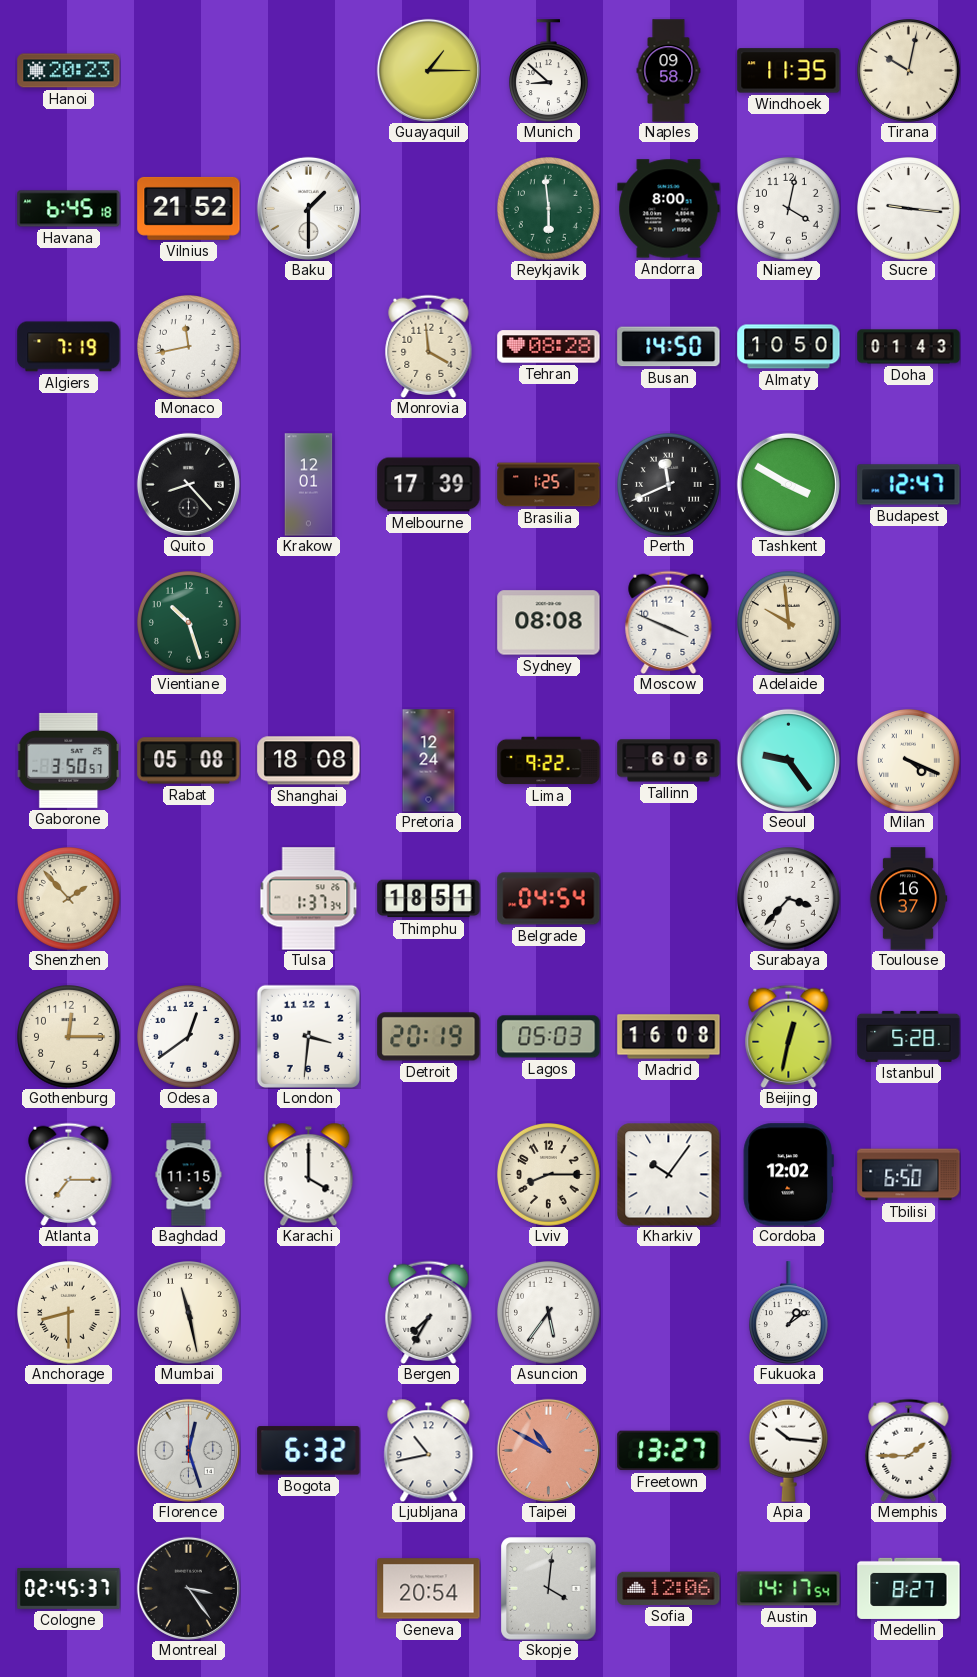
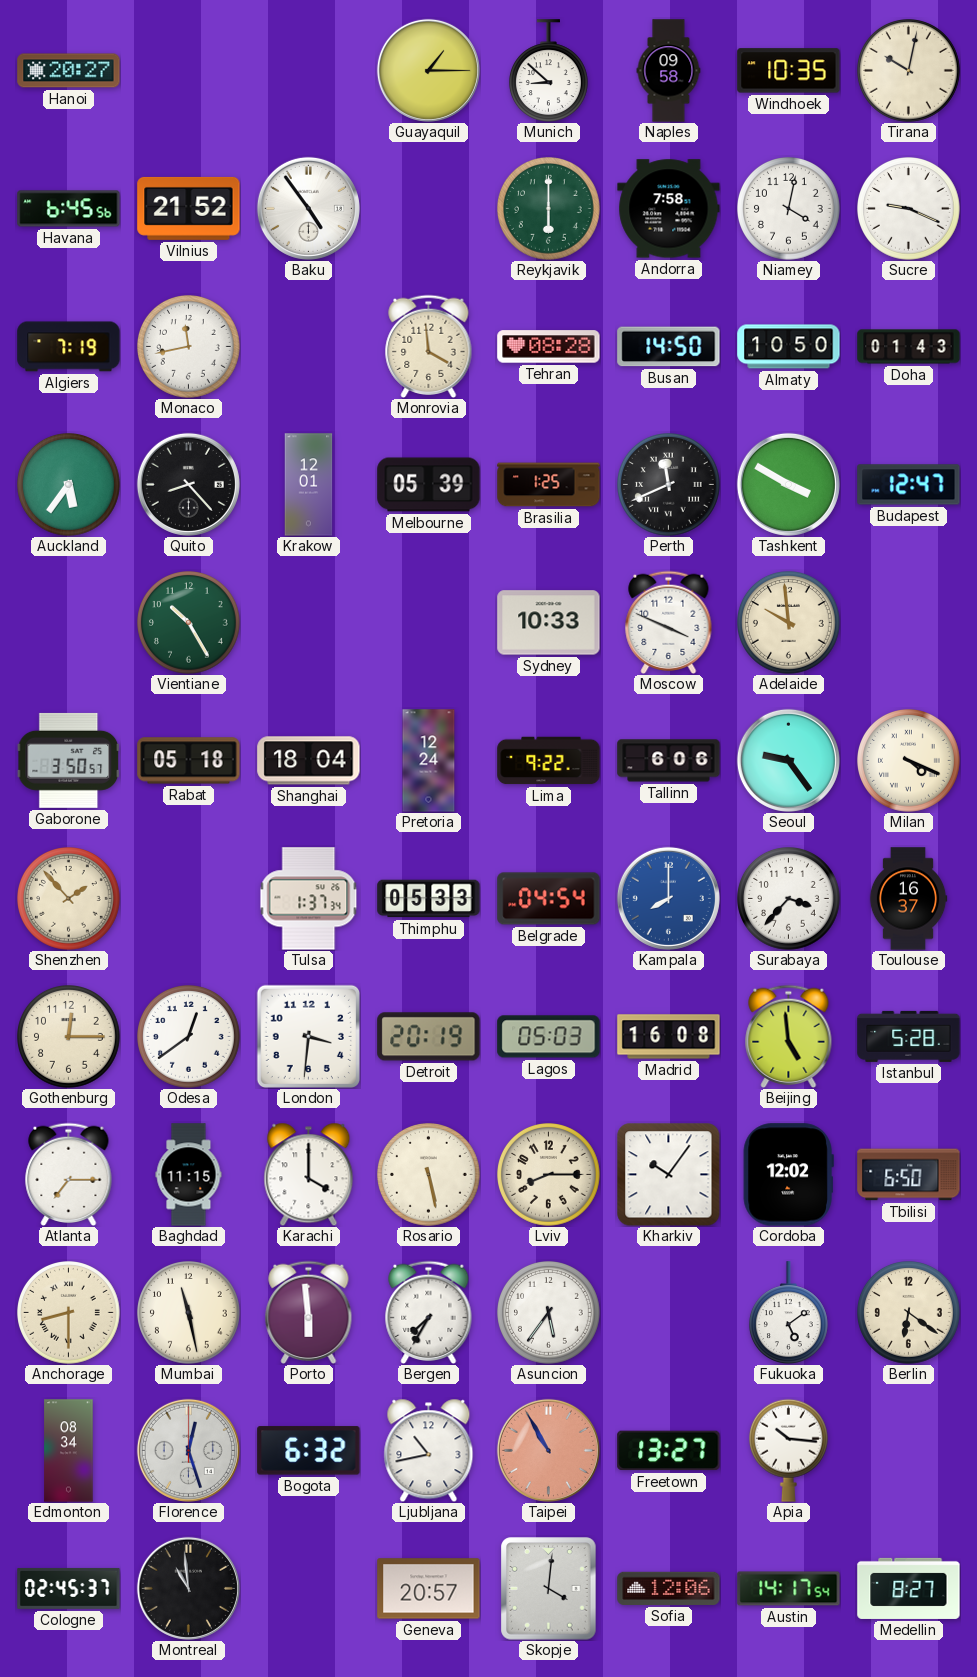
Hanoi: 20:23 -> 20:27 (69, 71)
Windhoek: 11:35 -> 10:35 (789, 71)
Havana: 6:45:18 -> 6:45:56 (69, 209)
Baku: 1:30 -> 4:54 (308, 208)
Reykjavik: 5:59 -> 6:00 (549, 209)
Andorra: 8:00 -> 7:58 (669, 209)
Sucre: 9:16 -> 9:19 (909, 209)
Auckland: none -> 5:36 (69, 485)
Melbourne: 17:39 -> 05:39 (429, 485)
Vientiane: 10:27 -> 10:25 (189, 623)
Sydney: 08:08 -> 10:33 (549, 623)
Rabat: 05:08 -> 05:18 (189, 761)
Shanghai: 18:08 -> 18:04 (309, 761)
Thimphu: 18:51 -> 05:33 (429, 899)
Kampala: none -> 8:00 (668, 898)
Beijing: 12:32 -> 4:59 (789, 1036)
Rosario: none -> 5:28 (429, 1175)
Porto: none -> 5:59 (309, 1312)
Fukuoka: 1:09 -> 5:09 (788, 1313)
Berlin: none -> 6:21 (909, 1313)
Edmonton: none -> 08:34 (69, 1451)
Taipei: 10:50 -> 10:55 (548, 1450)
Memphis: 1:45 -> none (909, 1450)
Montreal: 3:24 -> 10:59 (188, 1588)
Geneva: 20:54 -> 20:57 (429, 1589)
